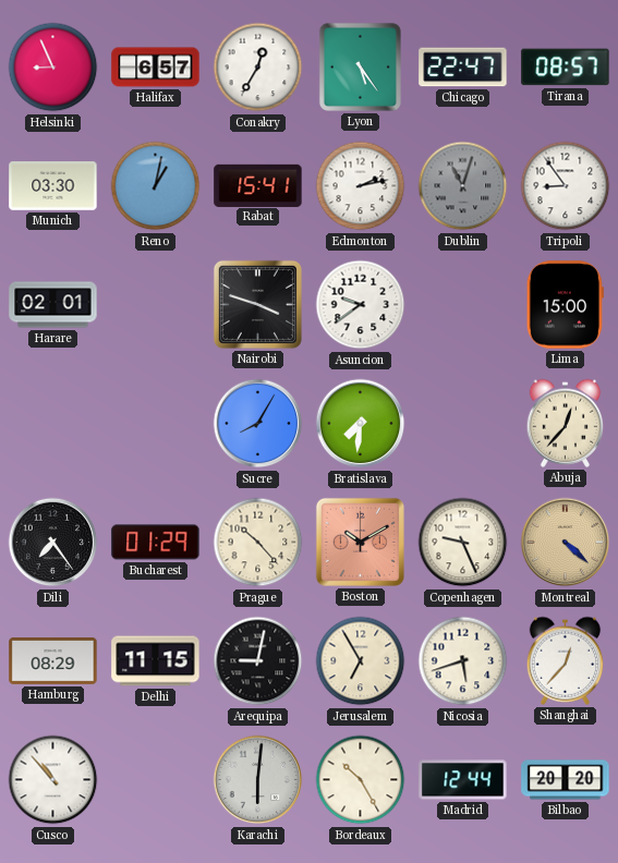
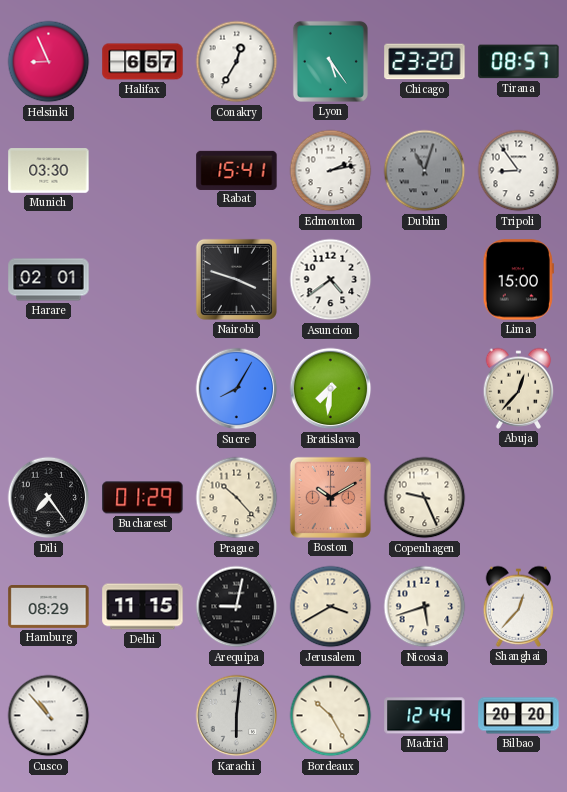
Chicago: 22:47 -> 23:20 (425, 62)
Reno: 1:02 -> none (156, 186)
Asuncion: 9:39 -> 4:39 (331, 280)
Montreal: 4:22 -> none (566, 543)
Jerusalem: 6:55 -> 3:40 (331, 607)
